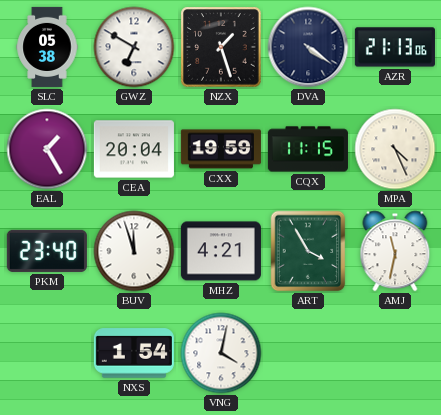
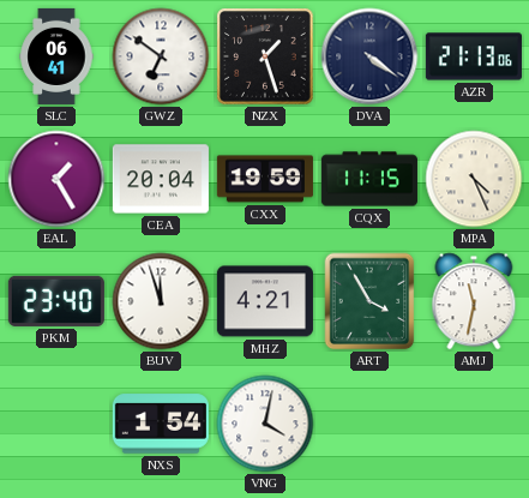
SLC: 05:38 -> 06:41 (56, 56)
GWZ: 6:50 -> 6:51 (161, 56)
